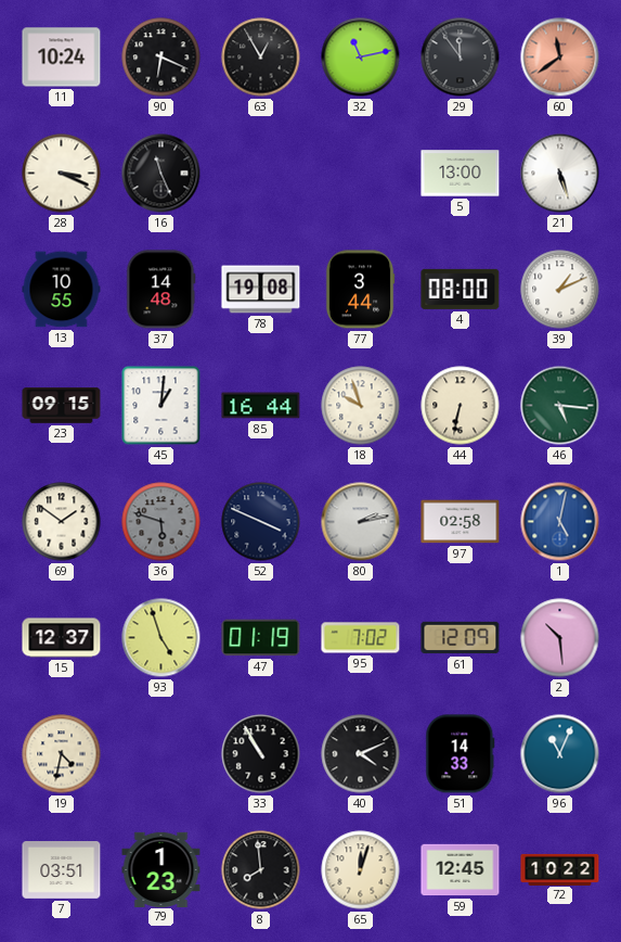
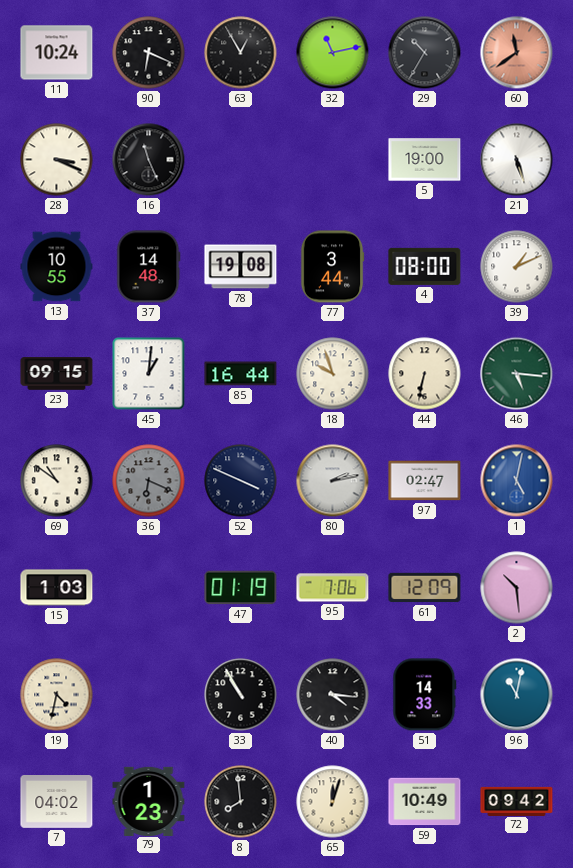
29: 11:54 -> 10:35 (425, 53)
5: 13:00 -> 19:00 (425, 160)
69: 1:51 -> 10:51 (57, 481)
36: 5:48 -> 6:19 (149, 481)
97: 02:58 -> 02:47 (425, 481)
15: 12:37 -> 1:03 (57, 588)
93: 4:57 -> none (161, 638)
95: 7:02 -> 7:06 (333, 588)
40: 4:11 -> 4:16 (333, 695)
96: 11:04 -> 11:02 (517, 695)
7: 03:51 -> 04:02 (57, 802)
59: 12:45 -> 10:49 (425, 802)
72: 10:22 -> 09:42 (517, 801)
